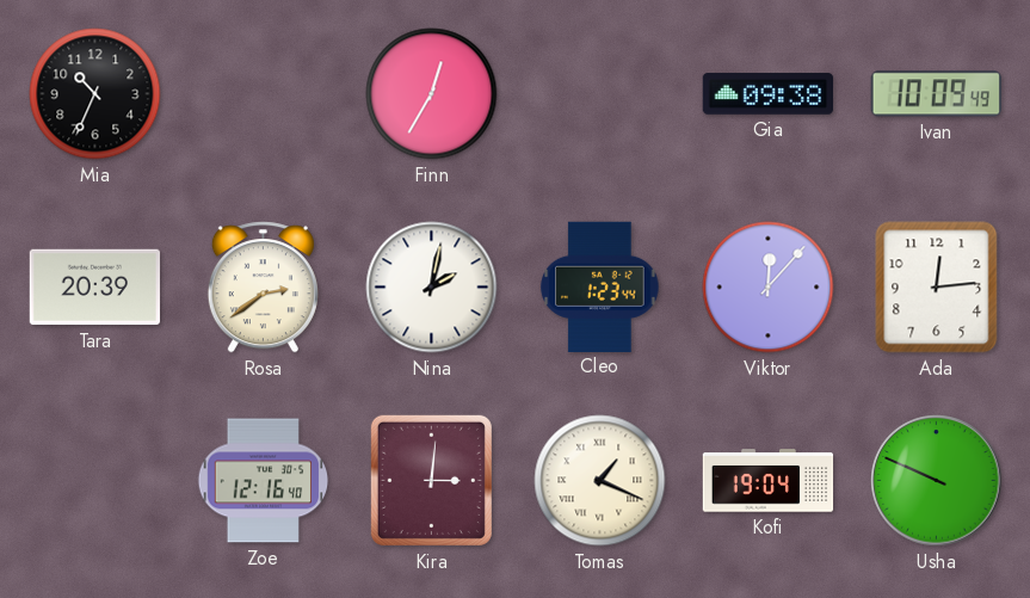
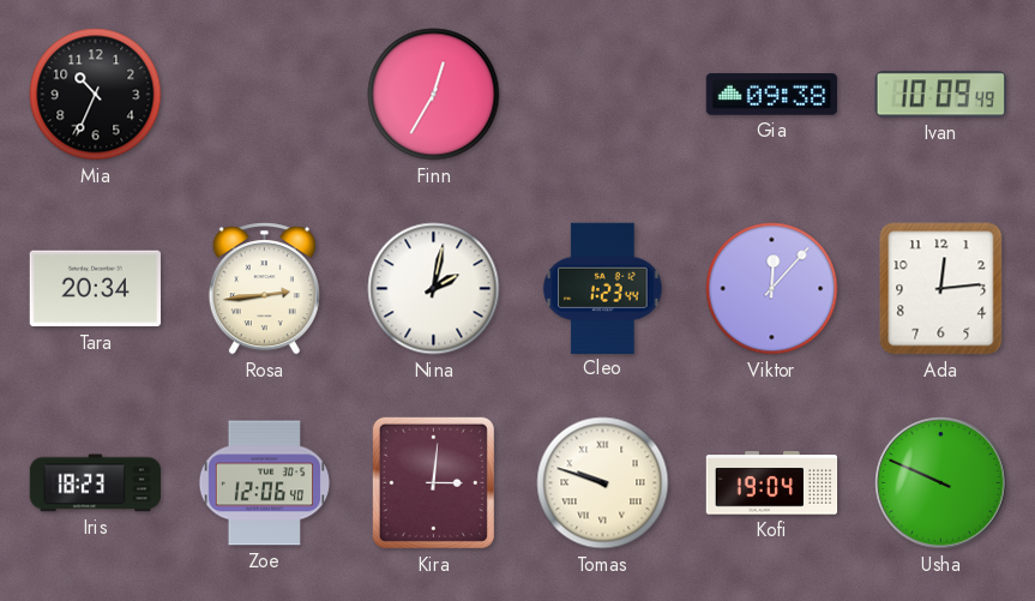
Tara: 20:39 -> 20:34 (95, 289)
Rosa: 2:39 -> 2:44 (264, 289)
Iris: none -> 18:23 (96, 483)
Zoe: 12:16 -> 12:06 (265, 483)
Tomas: 1:19 -> 9:48 (603, 483)
